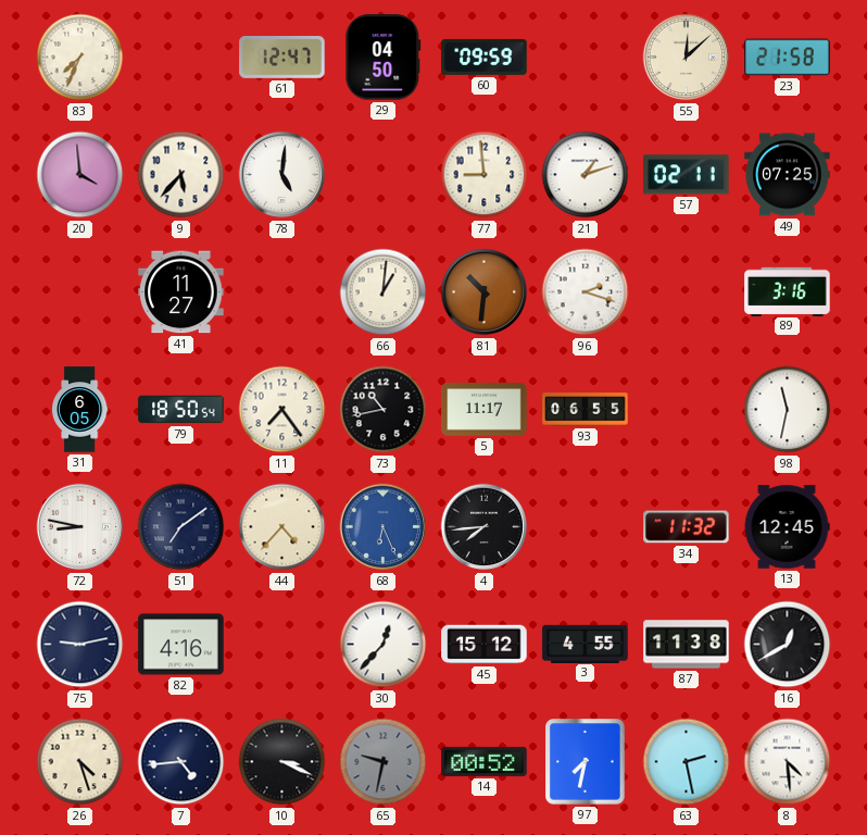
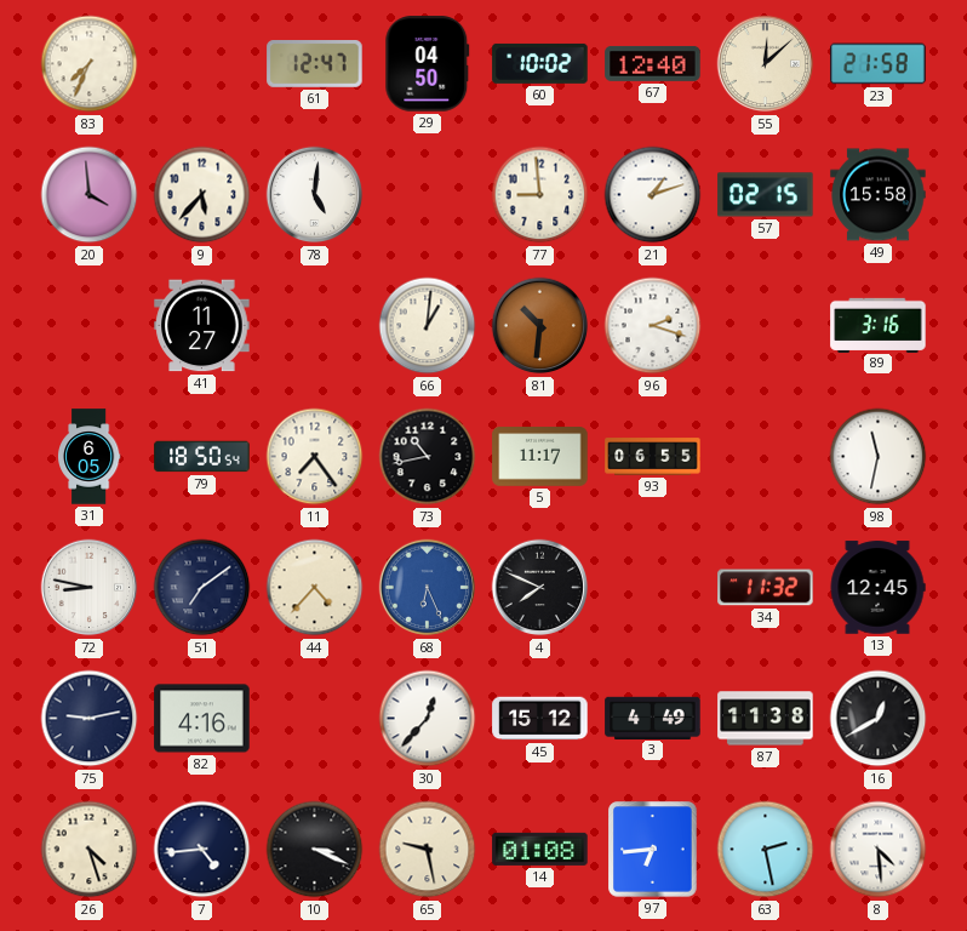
60: 09:59 -> 10:02 (540, 63)
67: none -> 12:40 (653, 63)
57: 02:11 -> 02:15 (766, 195)
49: 07:25 -> 15:58 (879, 195)
4: 7:44 -> 7:49 (540, 588)
3: 4:55 -> 4:49 (653, 718)
65: 9:32 -> 9:28 (428, 850)
65 dial: grey -> cream (428, 850)
14: 00:52 -> 01:08 (540, 849)
97: 7:32 -> 6:44 (653, 850)
